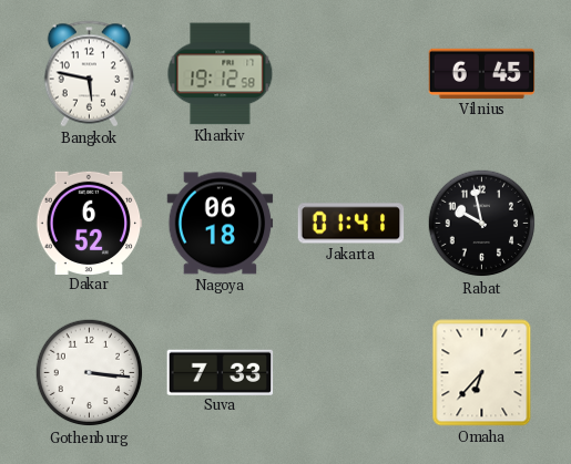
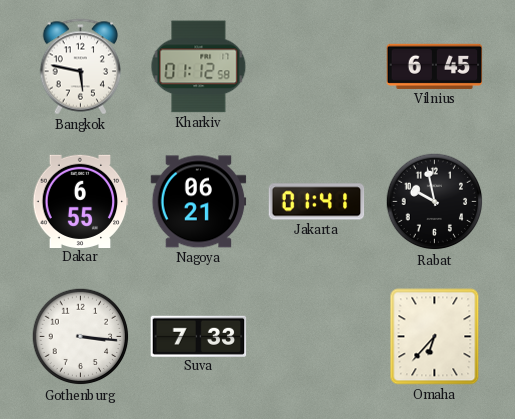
Kharkiv: 19:12 -> 01:12 (199, 67)
Dakar: 6:52 -> 6:55 (80, 201)
Nagoya: 06:18 -> 06:21 (199, 202)
